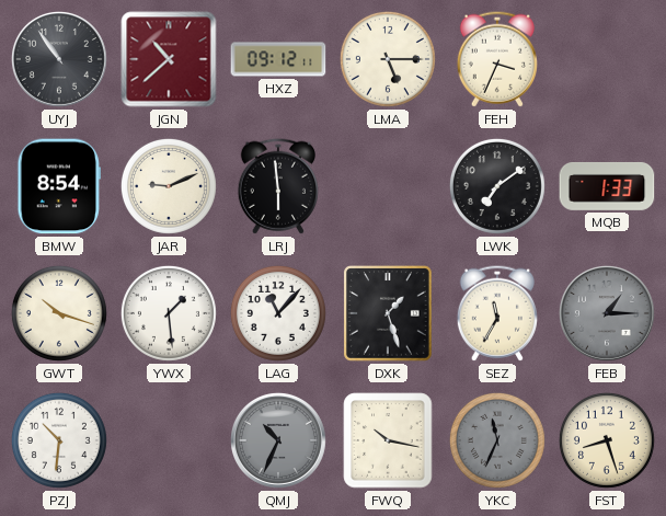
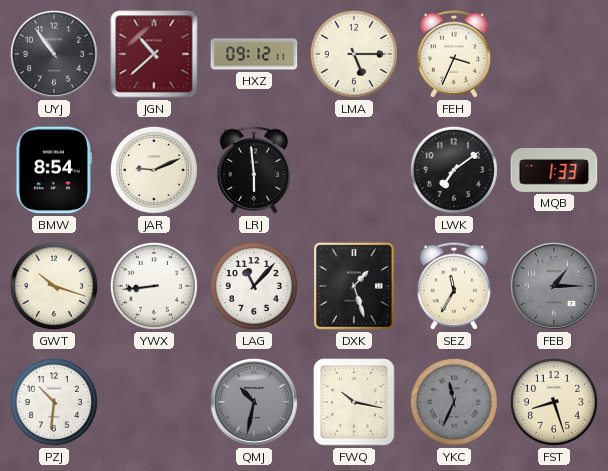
YWX: 1:29 -> 8:44 (154, 286)
QMJ: 10:34 -> 10:32 (254, 402)
